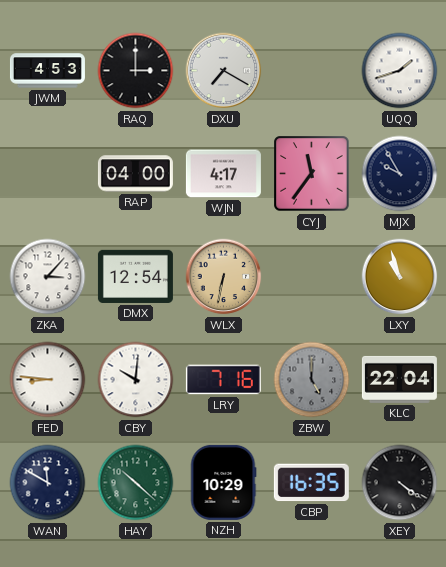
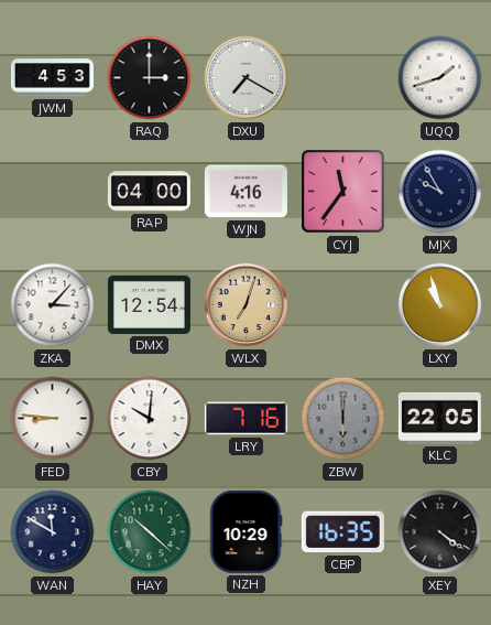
WJN: 4:17 -> 4:16 (245, 192)
WLX: 6:32 -> 7:03 (247, 305)
ZBW: 5:00 -> 6:00 (343, 419)
KLC: 22:04 -> 22:05 (439, 418)
